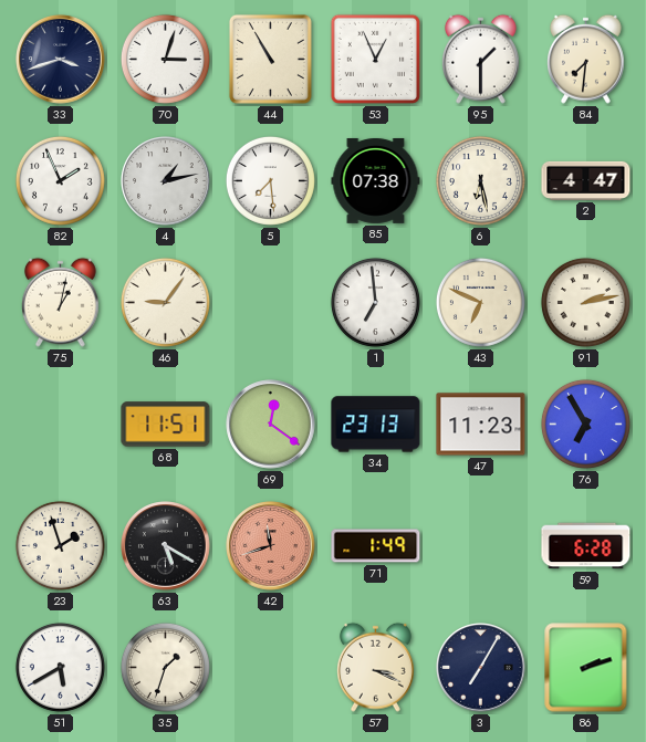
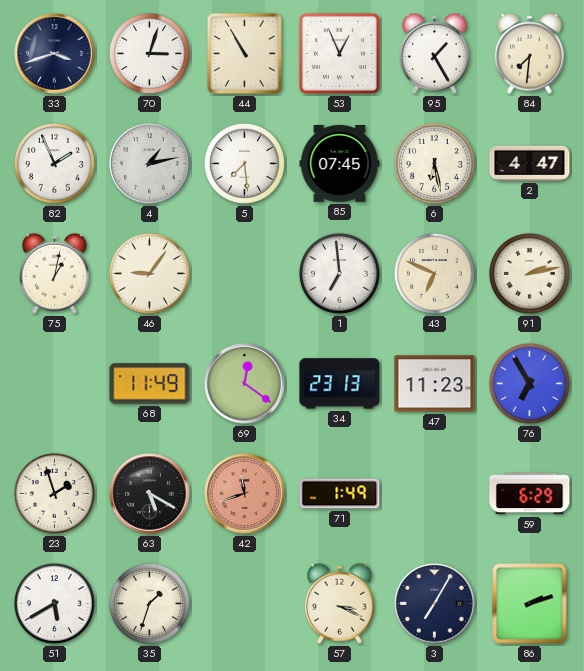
95: 1:30 -> 1:25 (435, 53)
85: 07:38 -> 07:45 (340, 163)
68: 11:51 -> 11:49 (150, 384)
59: 6:28 -> 6:29 (530, 494)
